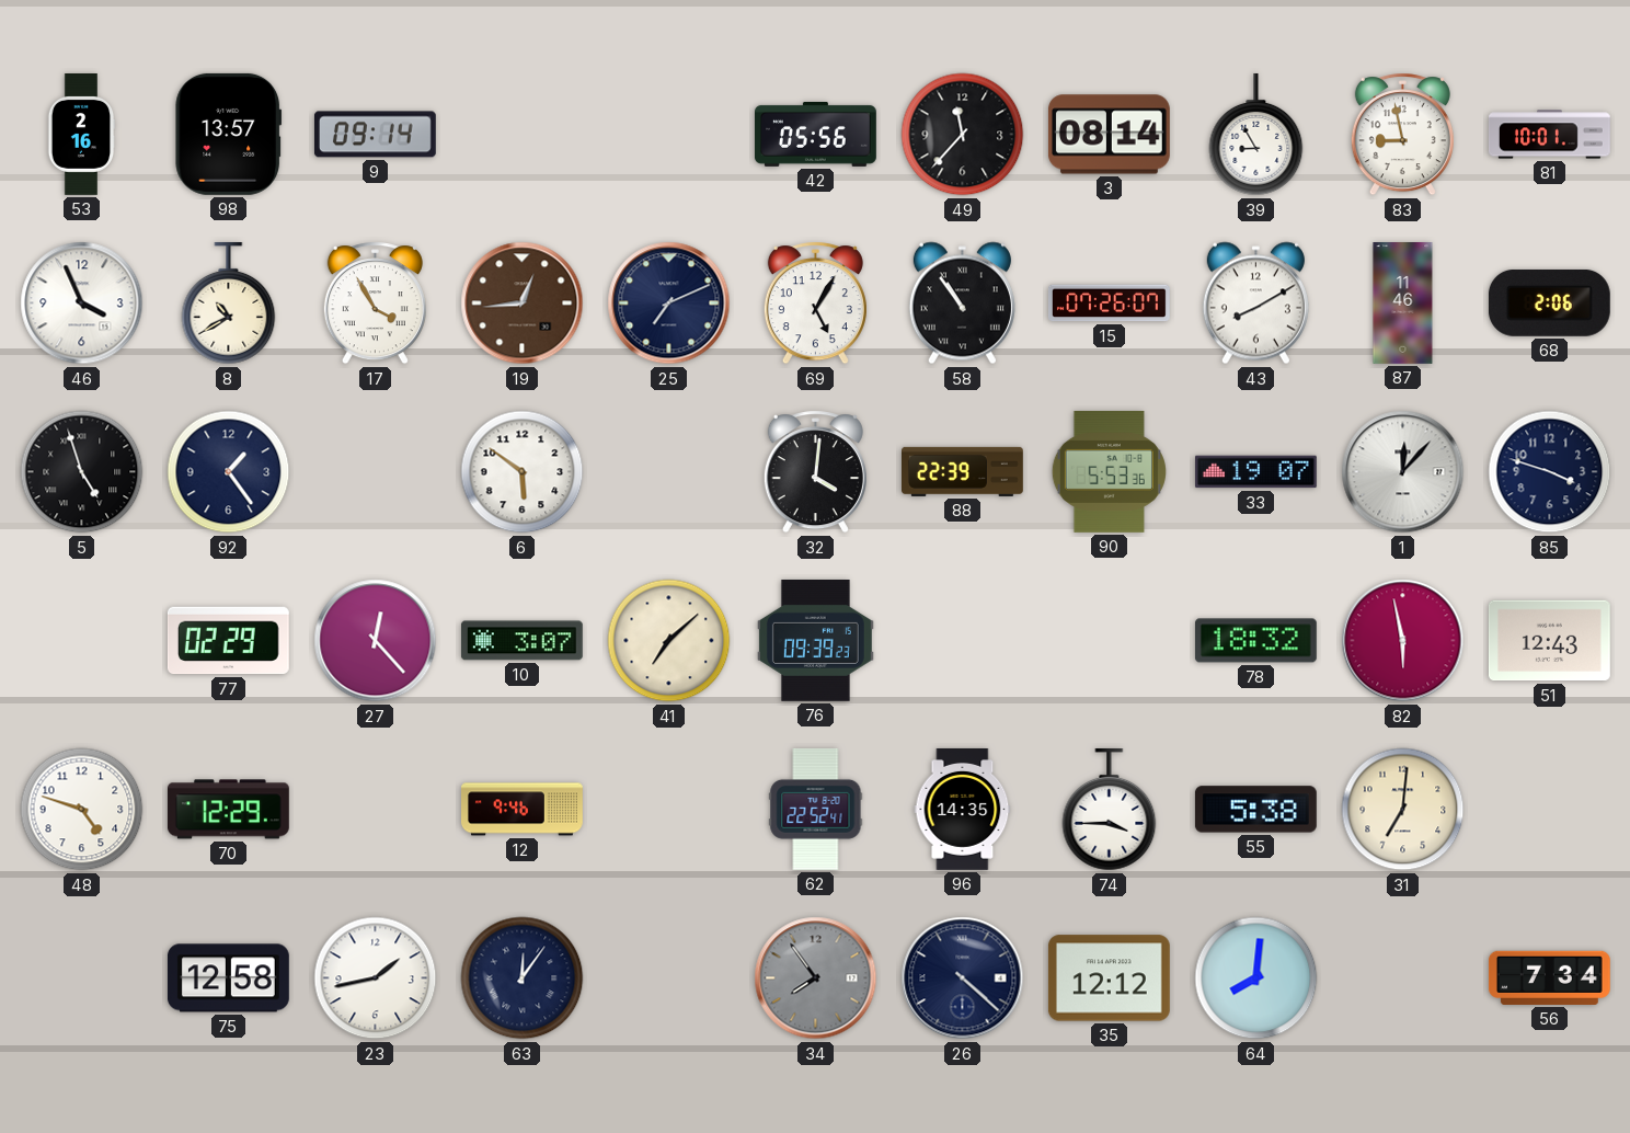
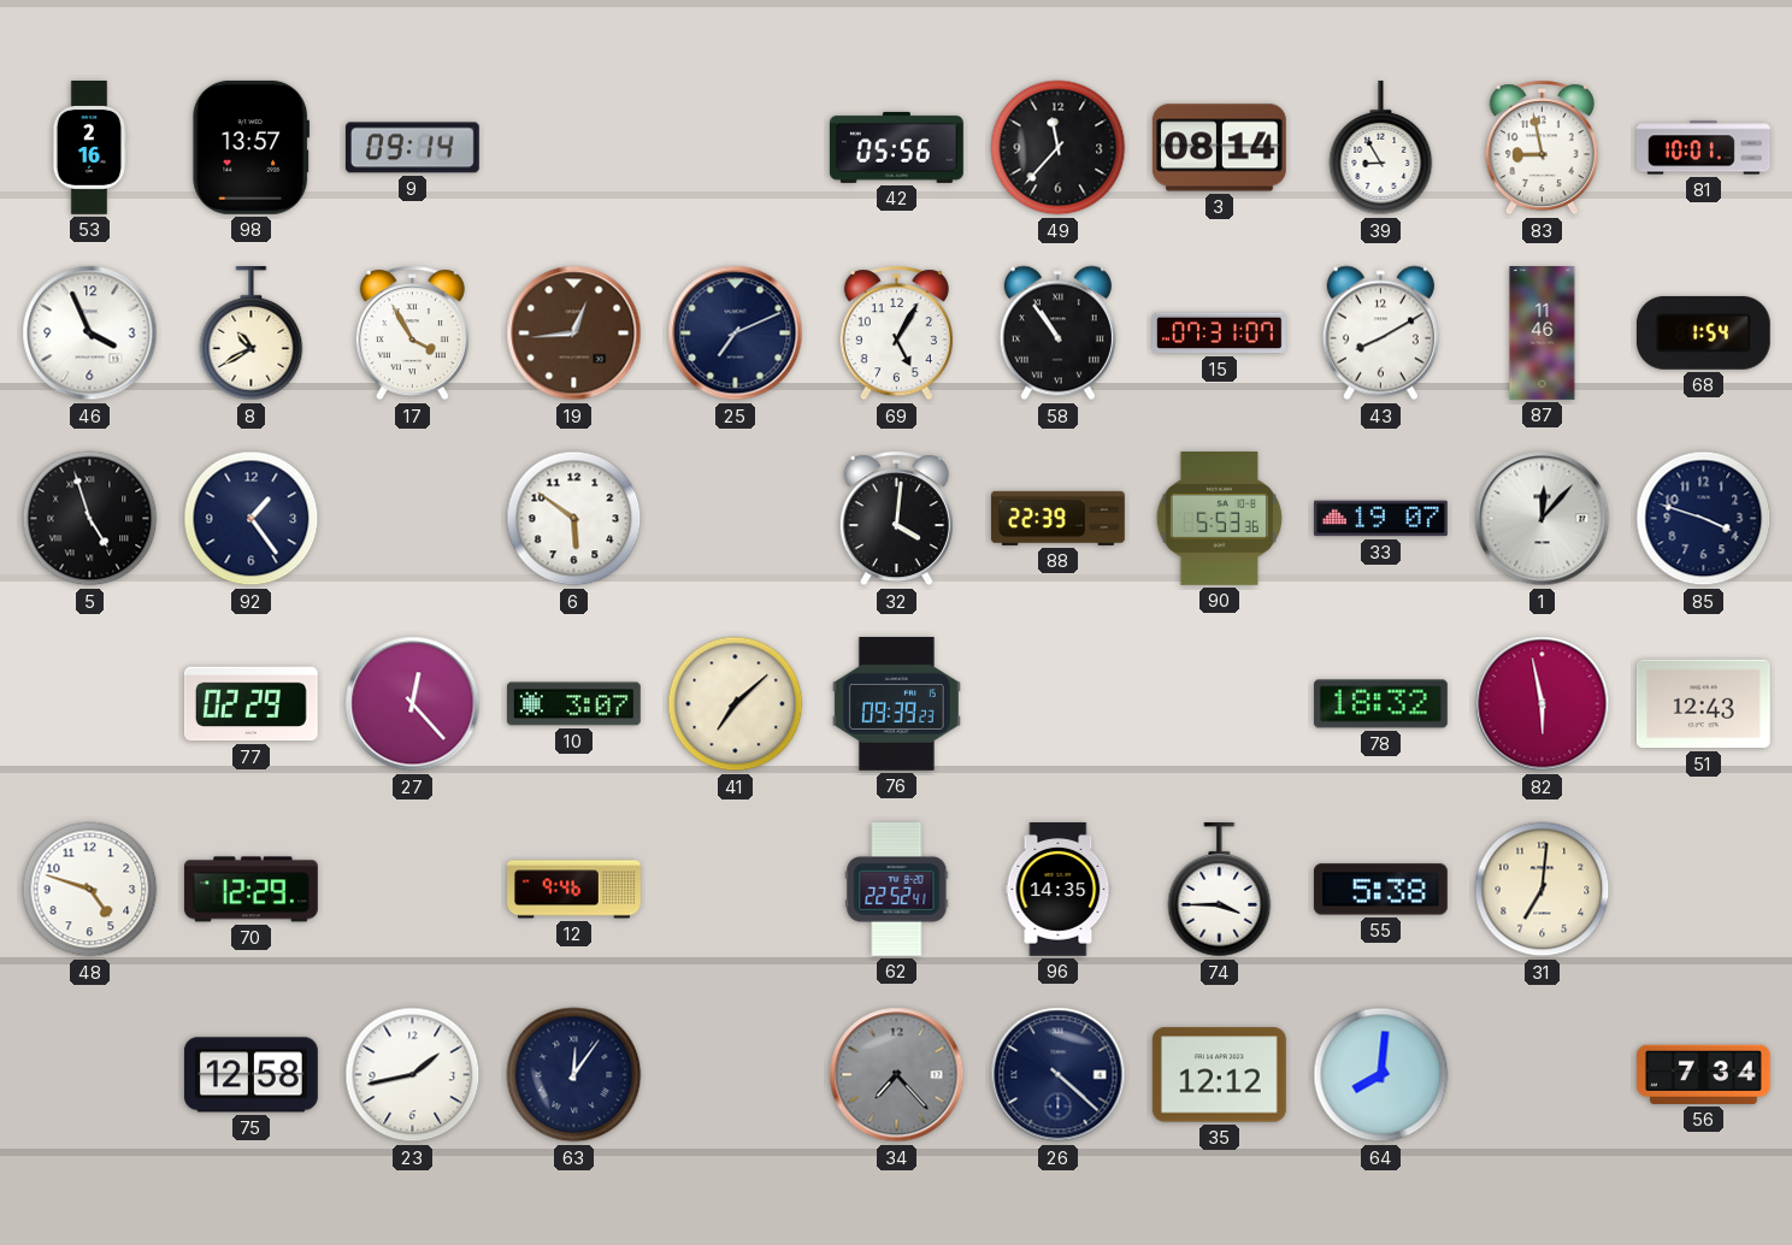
15: 07:26 -> 07:31 (1219, 334)
68: 2:06 -> 1:54 (1703, 332)
34: 7:54 -> 7:23 (897, 1075)
